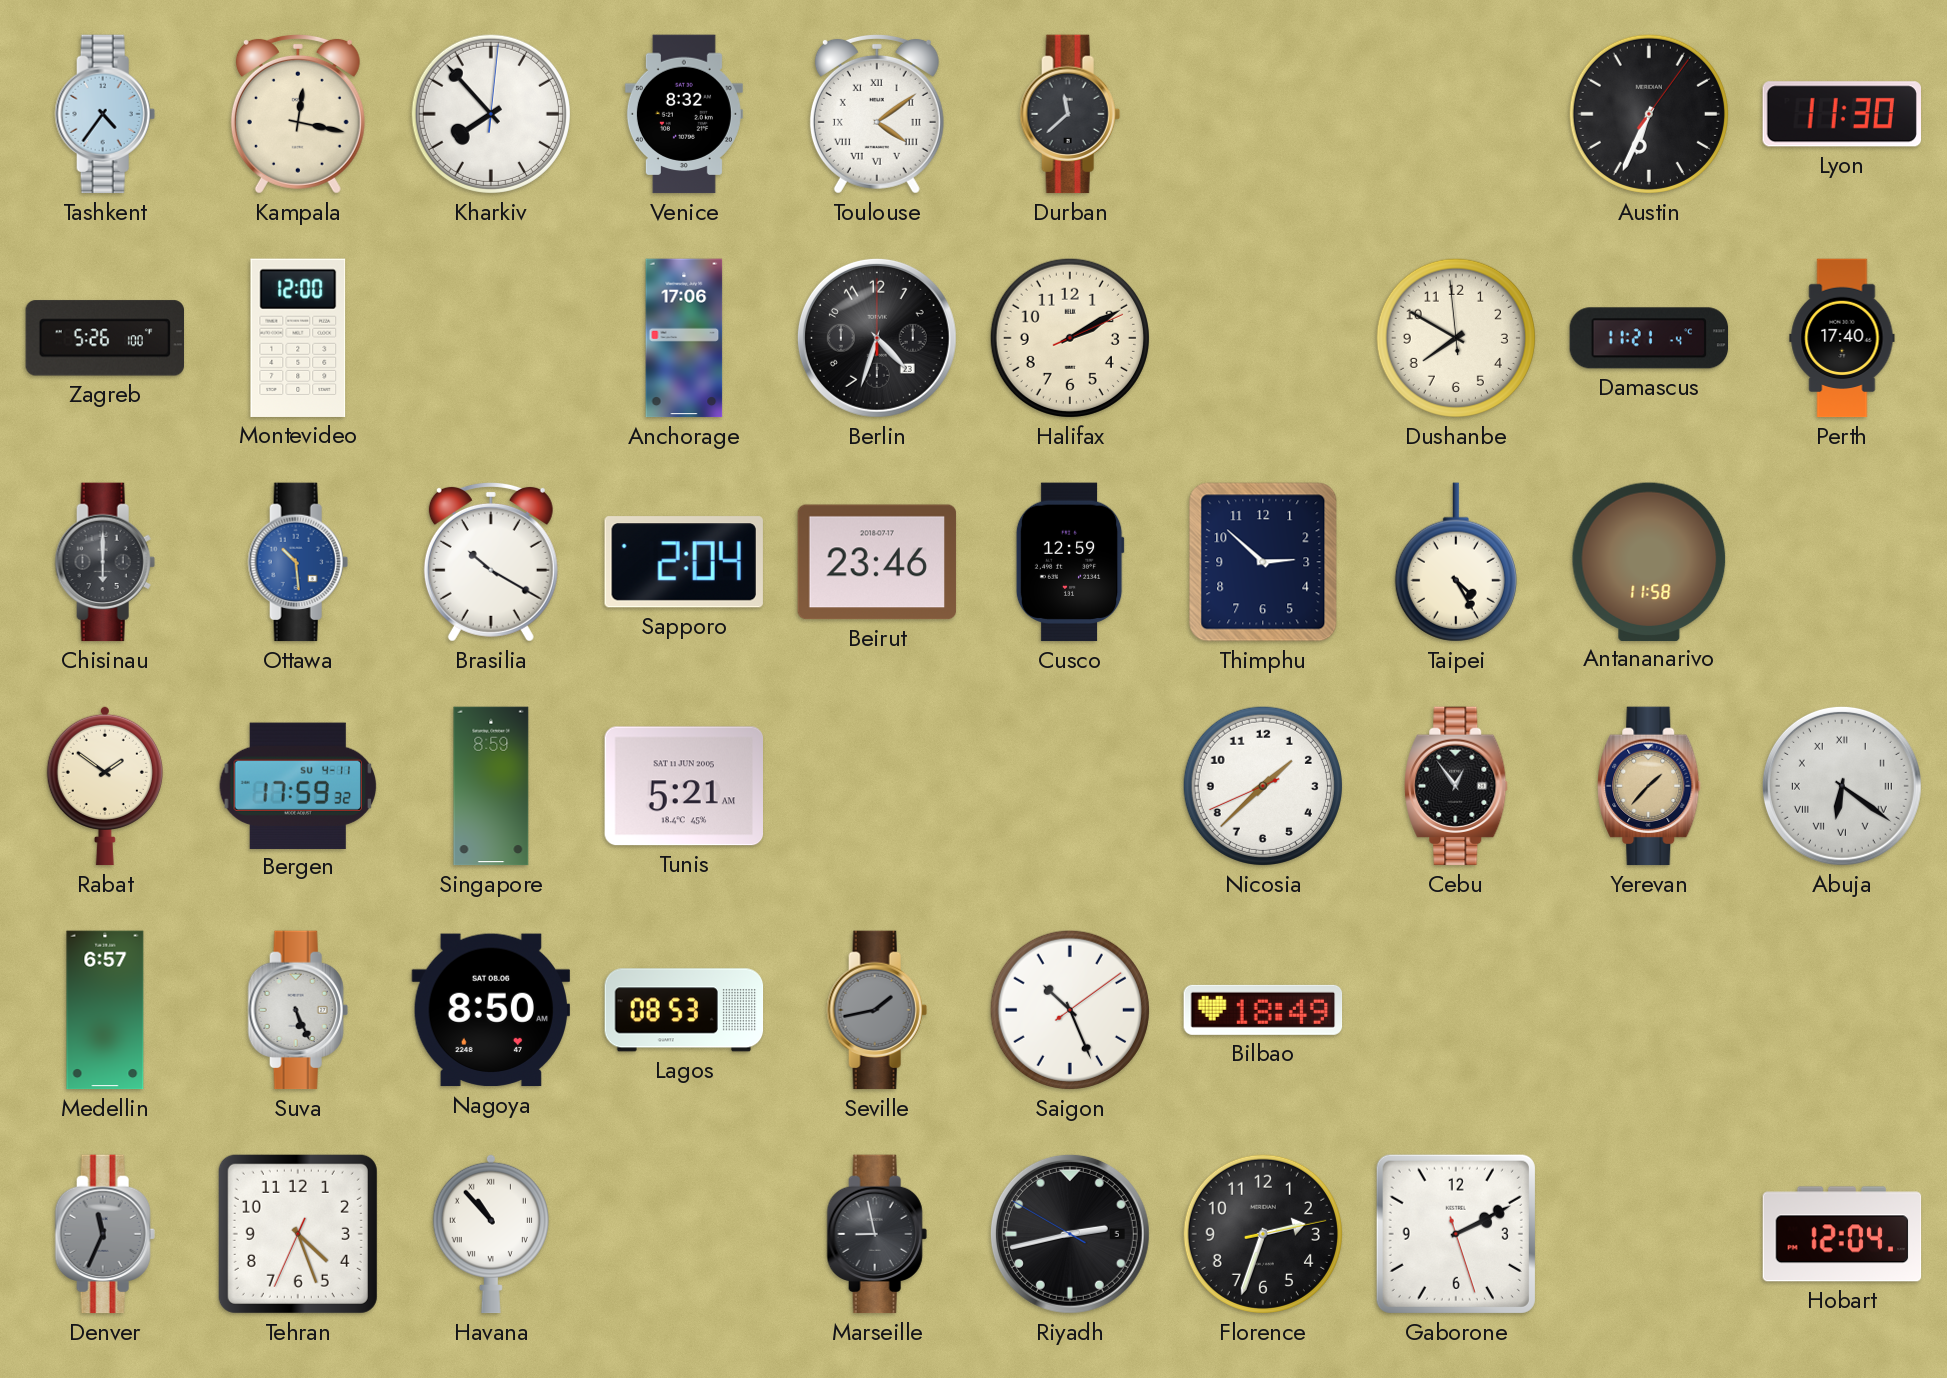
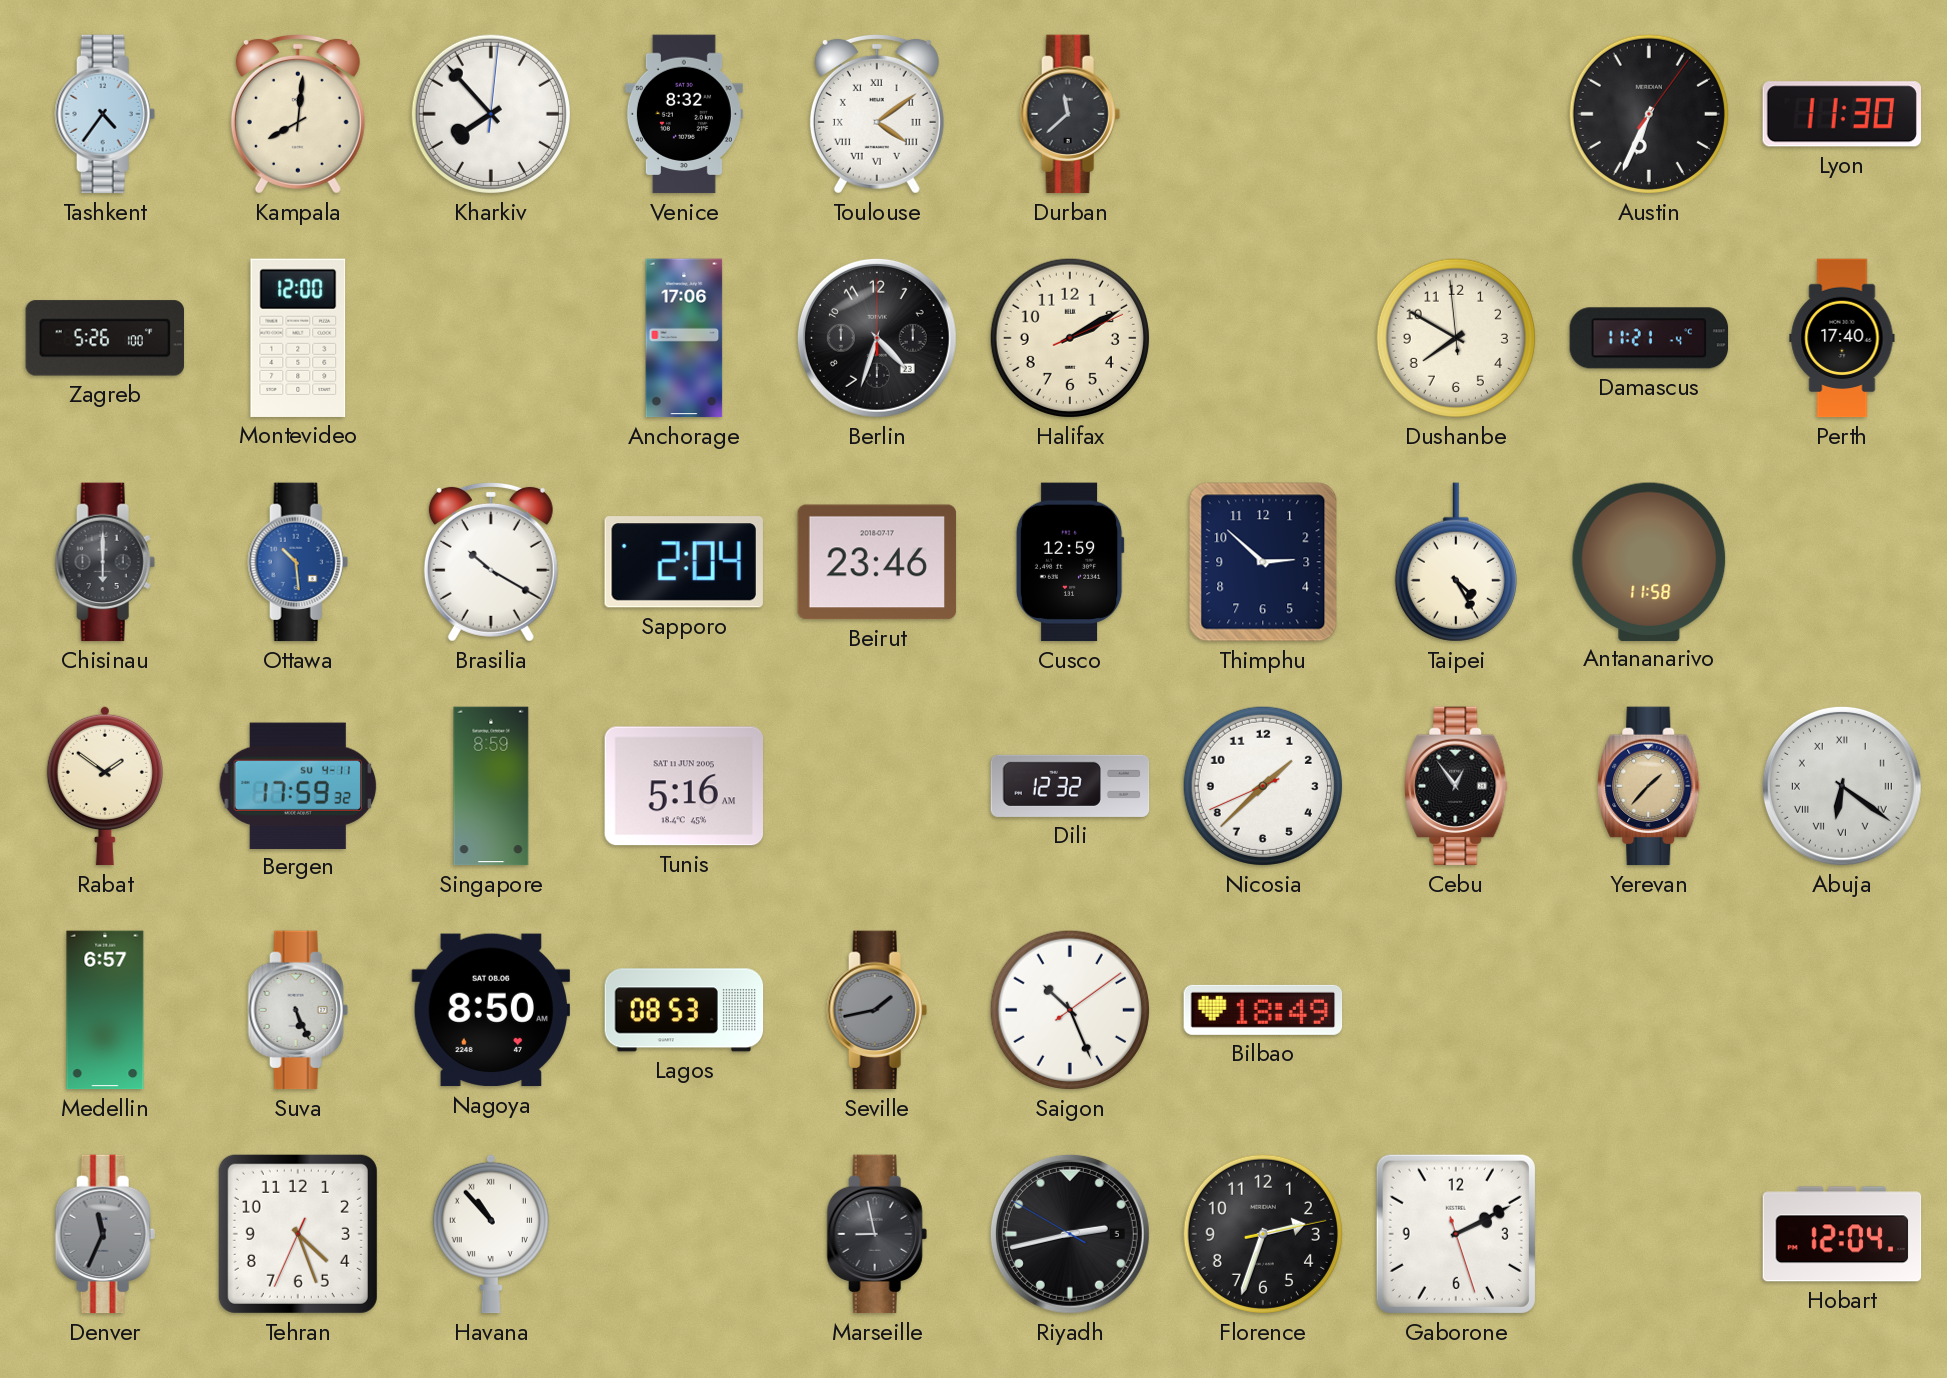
Kampala: 12:17 -> 8:01 (298, 114)
Tunis: 5:21 -> 5:16 (683, 786)
Dili: none -> 12:32 (1070, 786)
